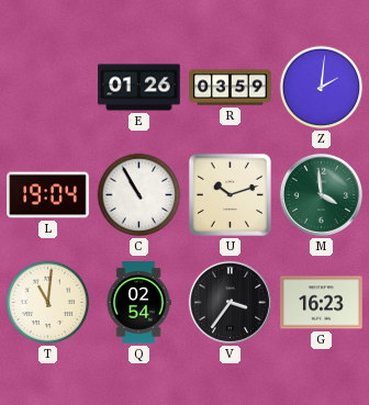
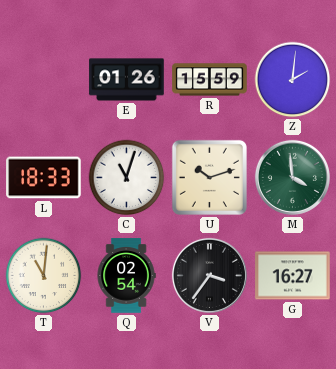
R: 03:59 -> 15:59 (210, 80)
L: 19:04 -> 18:33 (44, 178)
C: 10:55 -> 11:03 (127, 178)
G: 16:23 -> 16:27 (293, 276)
